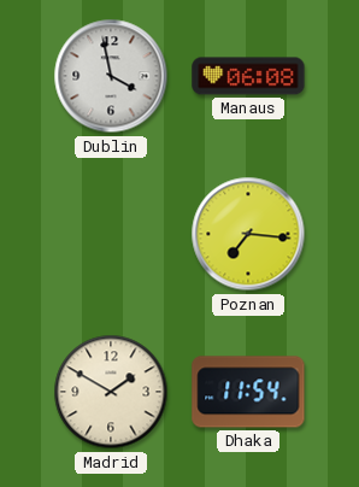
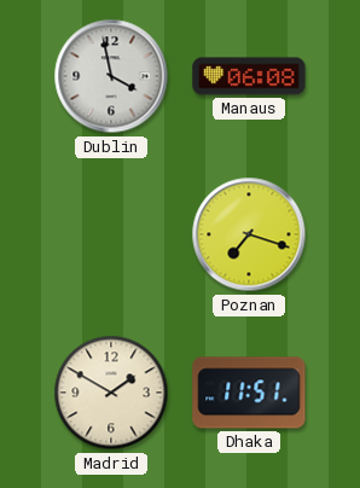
Poznan: 7:16 -> 7:18 (249, 234)
Dhaka: 11:54 -> 11:51 (249, 393)
